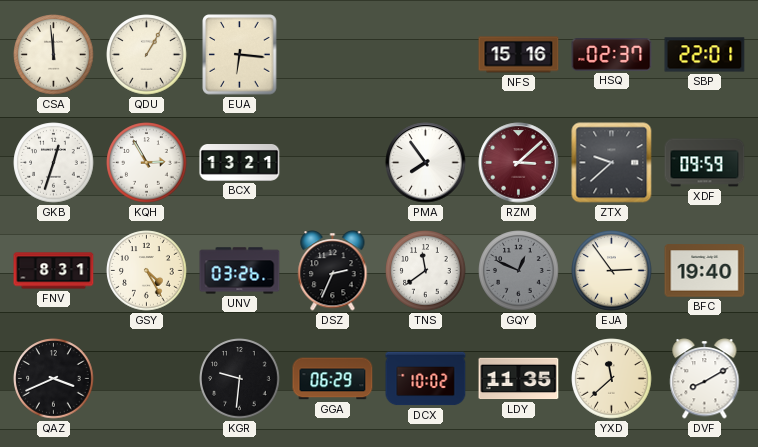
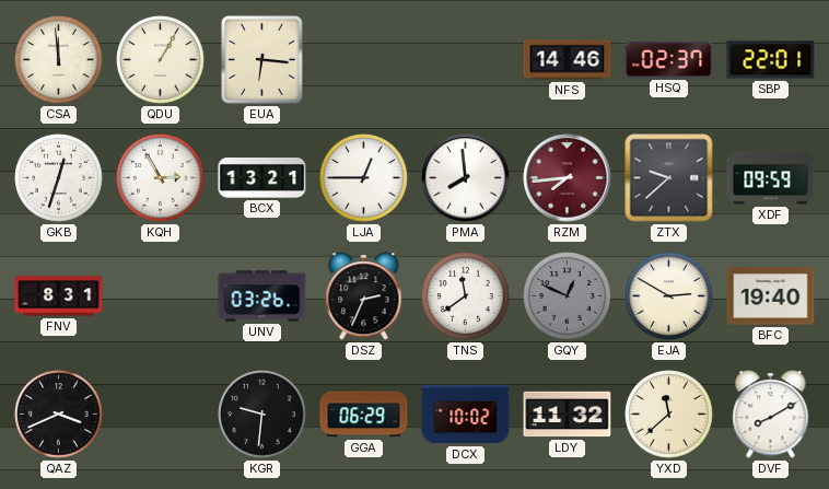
NFS: 15:16 -> 14:46 (568, 60)
LJA: none -> 12:45 (364, 178)
PMA: 7:54 -> 7:59 (466, 178)
RZM: 3:08 -> 7:44 (568, 178)
GSY: 4:25 -> none (147, 271)
EJA: 2:54 -> 2:50 (669, 296)
LDY: 11:35 -> 11:32 (568, 415)
